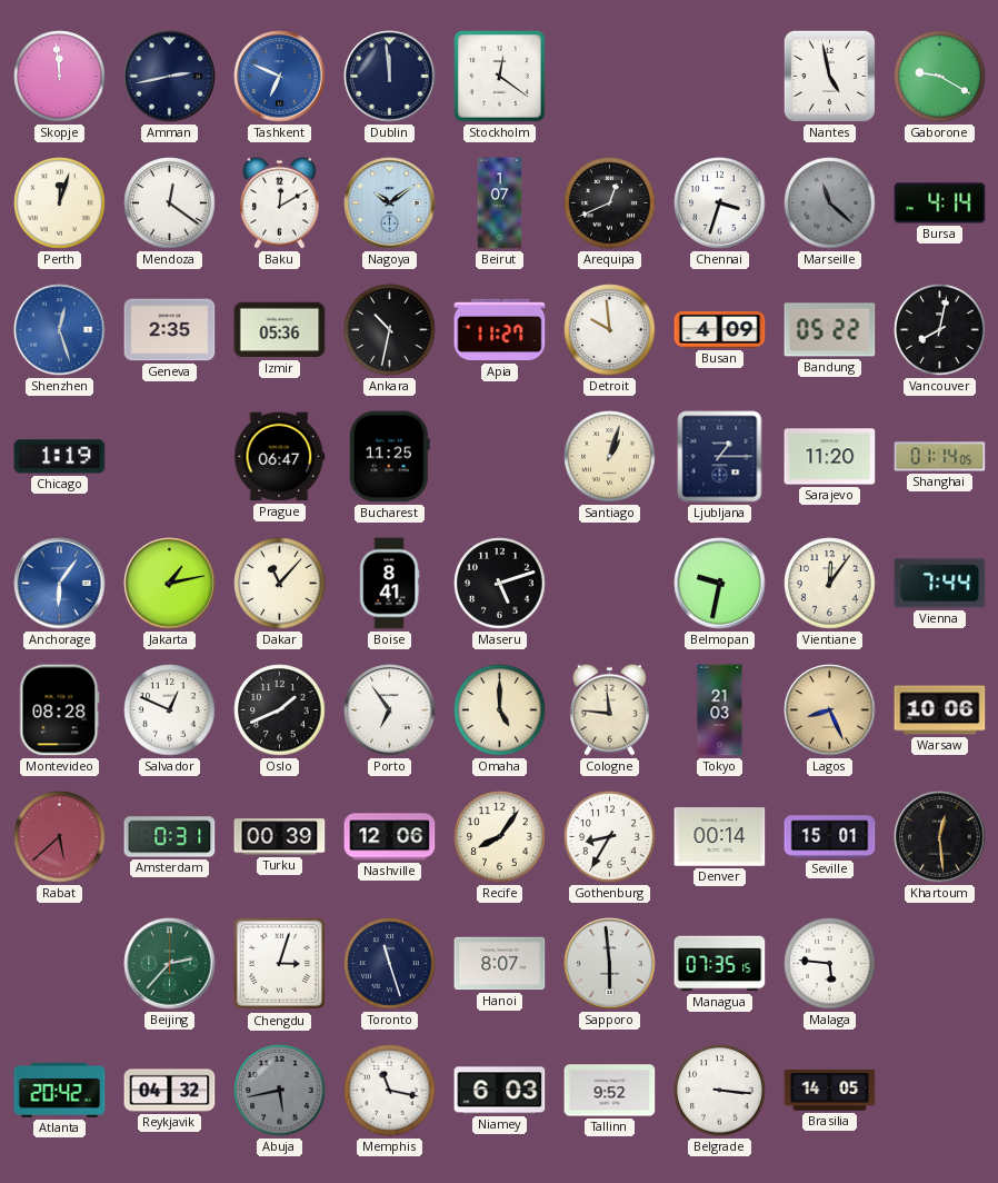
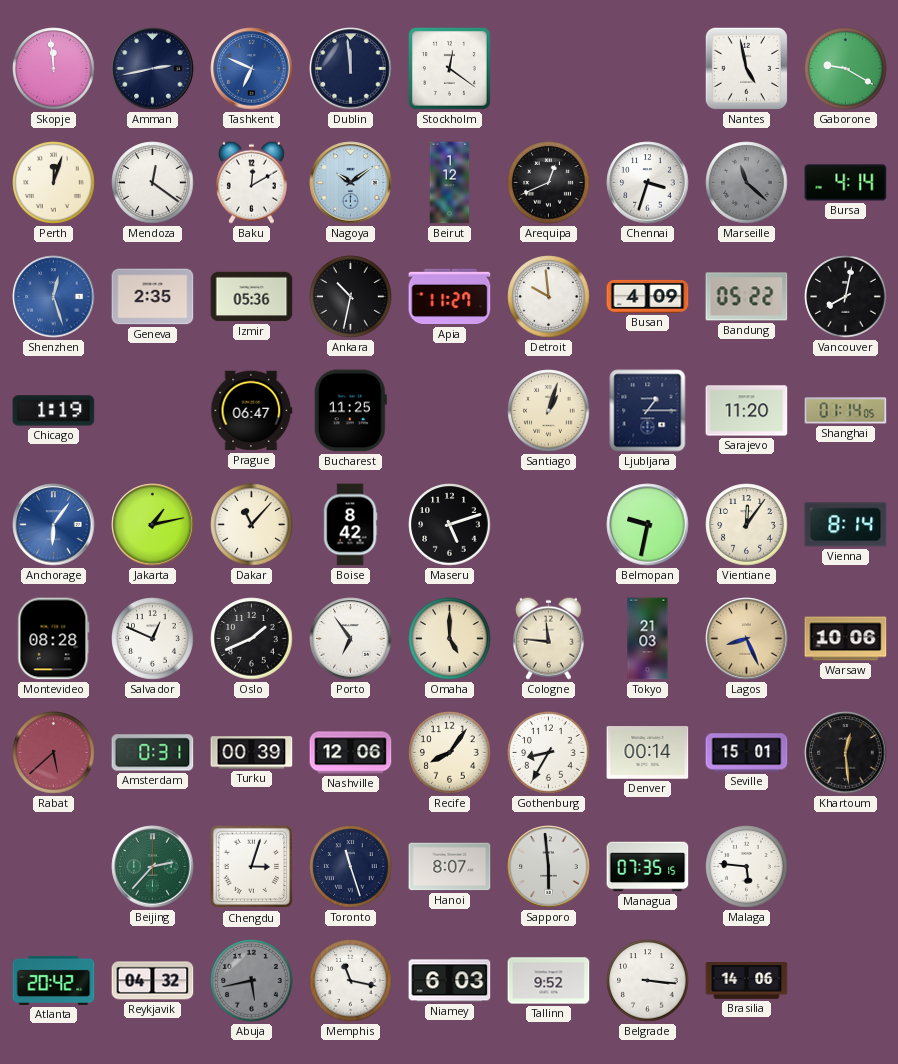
Beirut: 1:07 -> 1:12 (450, 183)
Boise: 8:41 -> 8:42 (350, 525)
Vienna: 7:44 -> 8:14 (846, 525)
Brasilia: 14:05 -> 14:06 (747, 981)
